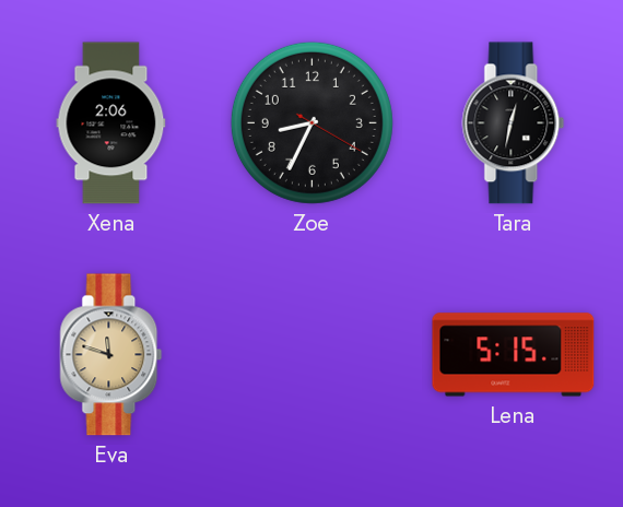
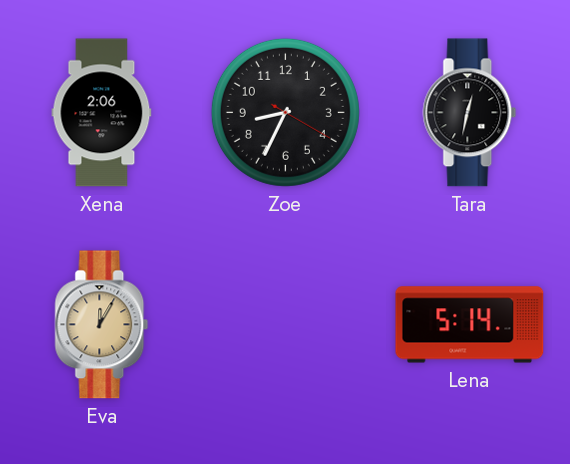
Eva: 11:48 -> 12:05 (102, 325)
Lena: 5:15 -> 5:14 (470, 325)
